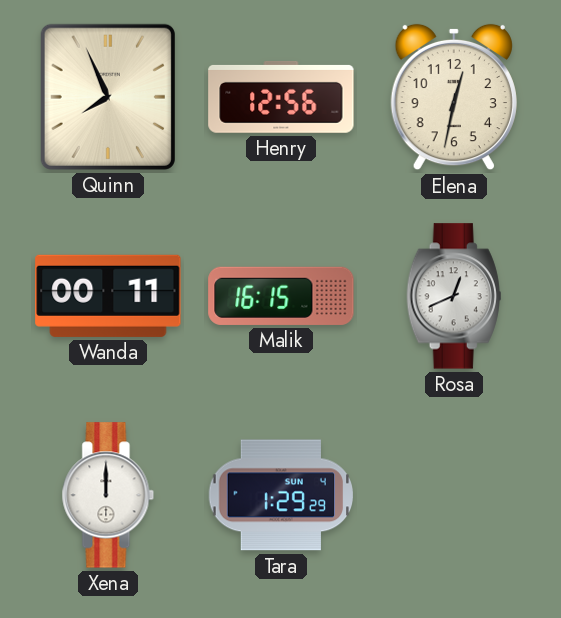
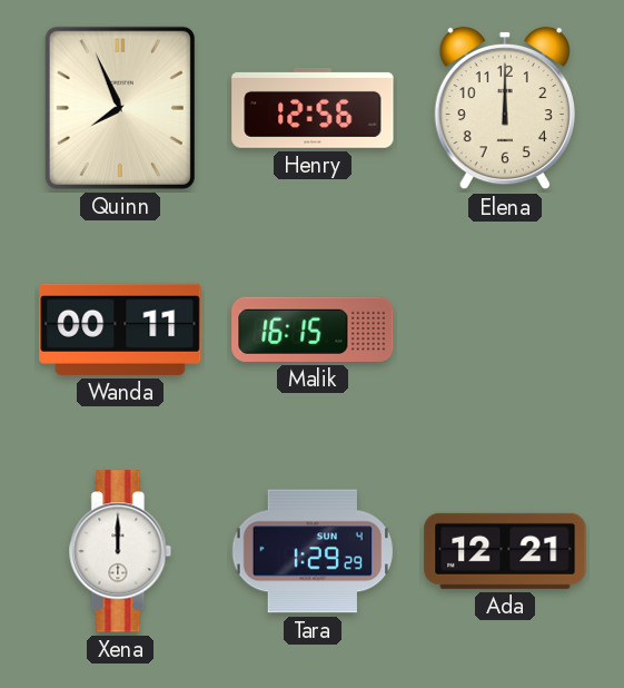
Elena: 12:32 -> 12:00 (505, 108)
Rosa: 12:41 -> none (454, 296)
Ada: none -> 12:21 (505, 551)
